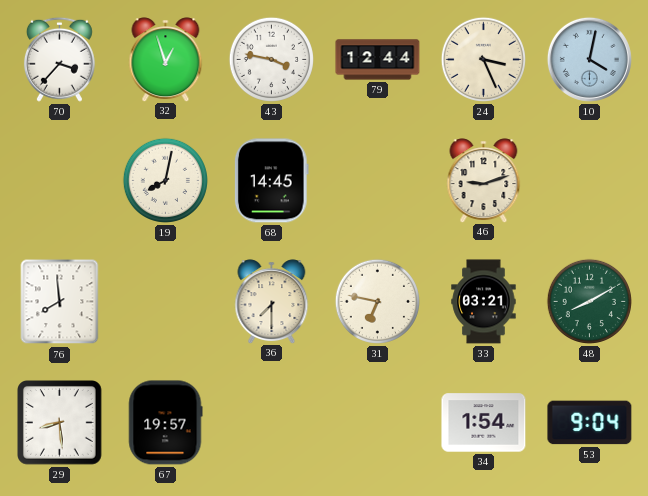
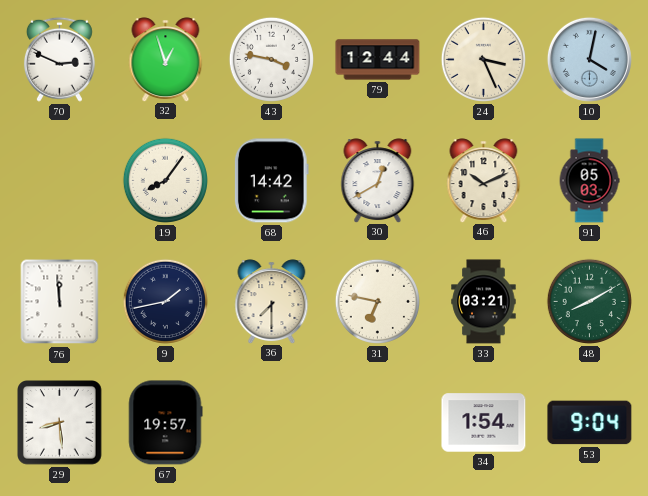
70: 3:37 -> 2:49 (59, 59)
19: 8:02 -> 8:06 (165, 180)
68: 14:45 -> 14:42 (271, 181)
30: none -> 12:40 (378, 180)
46: 9:12 -> 10:11 (484, 180)
91: none -> 05:03 (589, 181)
76: 7:59 -> 11:59 (60, 302)
9: none -> 1:43 (165, 301)
